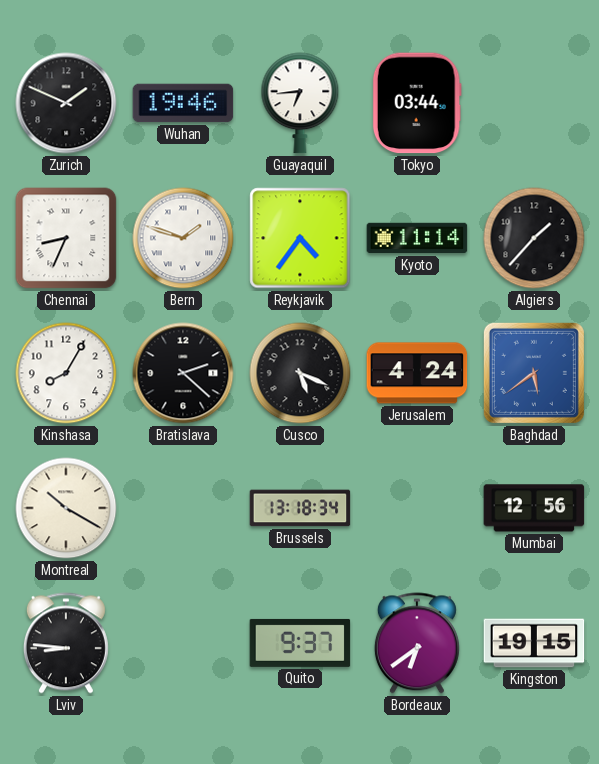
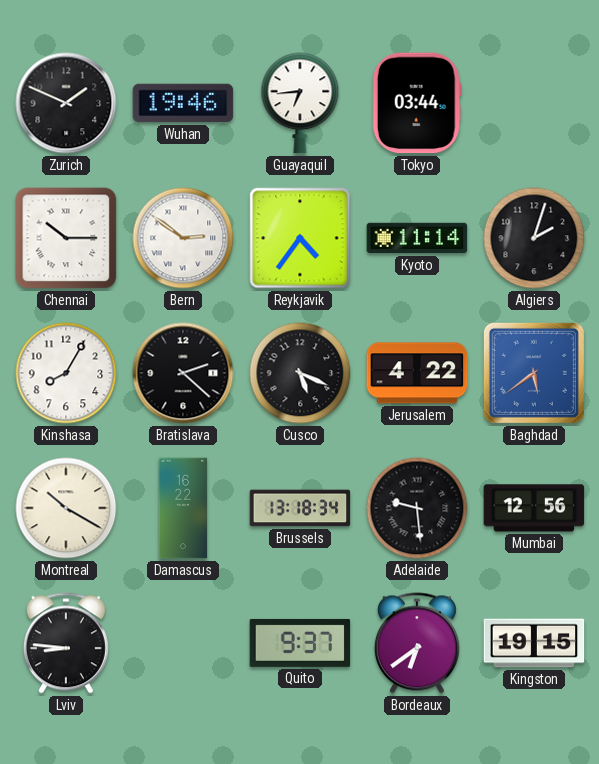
Chennai: 8:34 -> 10:15 (66, 238)
Bern: 1:48 -> 2:51 (183, 238)
Algiers: 1:37 -> 2:03 (534, 238)
Jerusalem: 4:24 -> 4:22 (417, 373)
Damascus: none -> 16:22 (183, 508)
Adelaide: none -> 9:29 (417, 508)
